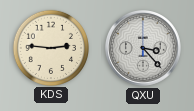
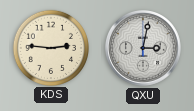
QXU: 3:23 -> 3:02 (144, 49)
